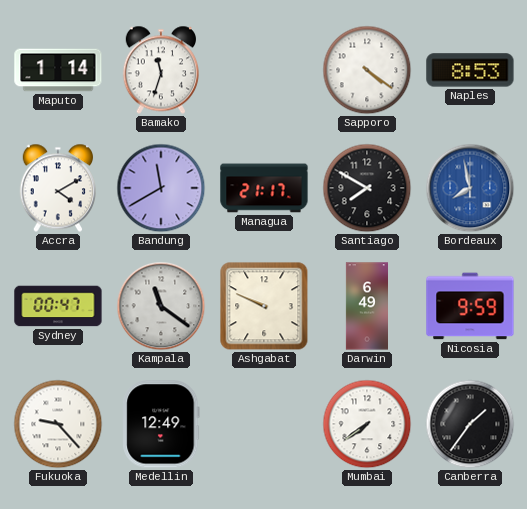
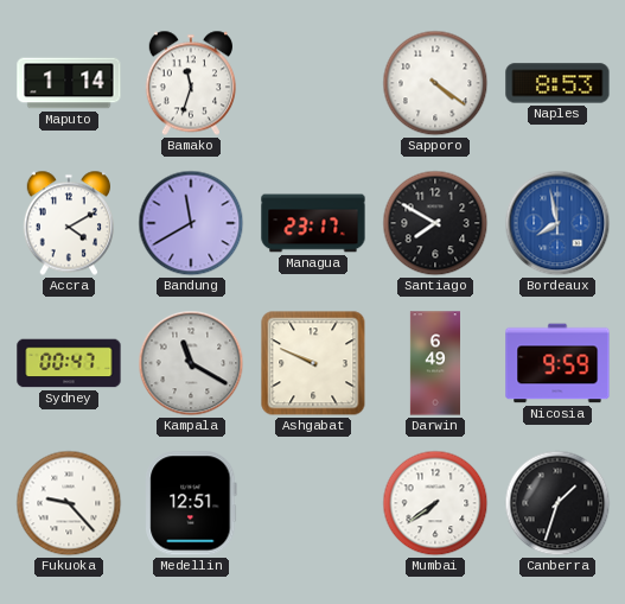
Managua: 21:17 -> 23:17 (313, 223)
Kampala: 11:21 -> 11:20 (191, 363)
Medellin: 12:49 -> 12:51 (191, 503)
Canberra: 1:36 -> 1:33 (557, 503)
